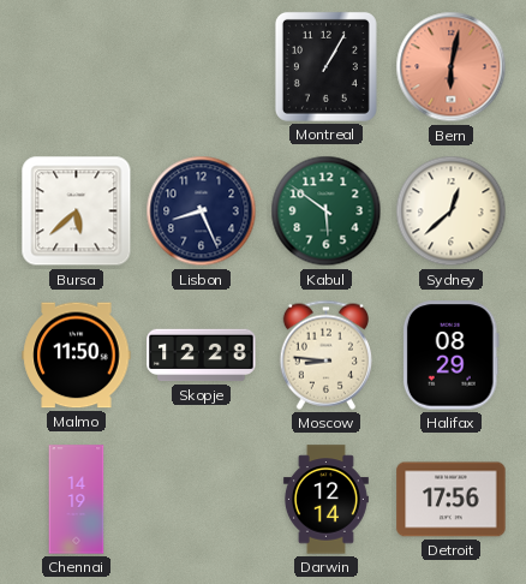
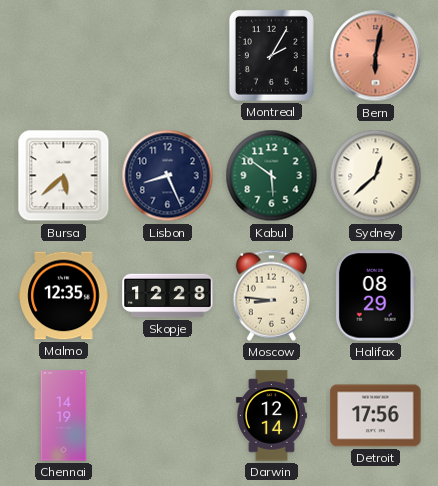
Montreal: 1:05 -> 2:05 (271, 55)
Malmo: 11:50 -> 12:35 (64, 296)
